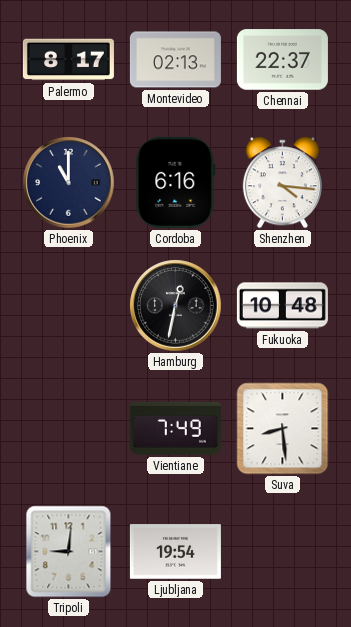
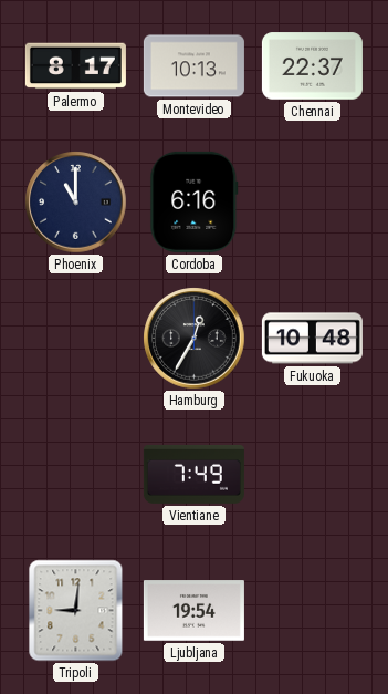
Montevideo: 02:13 -> 10:13 (193, 66)
Shenzhen: 4:16 -> none (282, 183)
Hamburg: 12:32 -> 12:35 (195, 339)
Suva: 8:29 -> none (283, 429)
